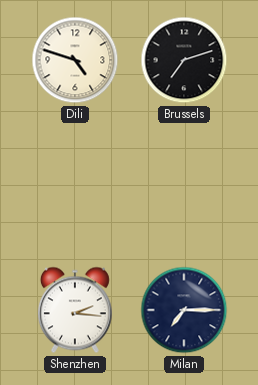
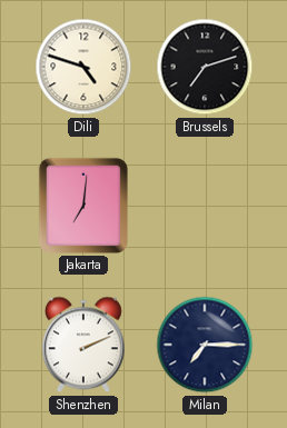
Jakarta: none -> 7:01 (83, 206)
Shenzhen: 2:16 -> 2:11 (83, 345)
